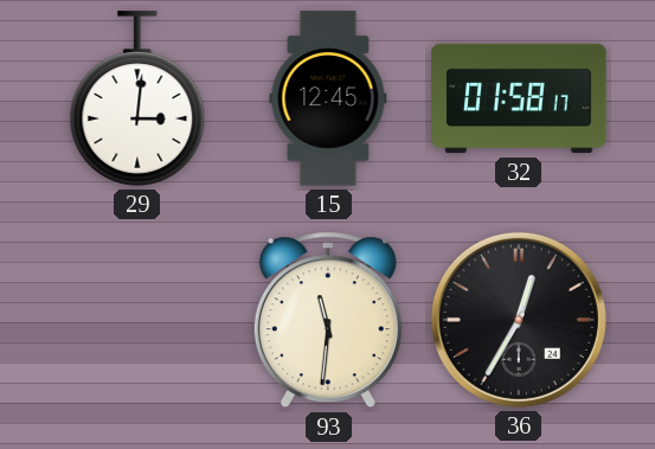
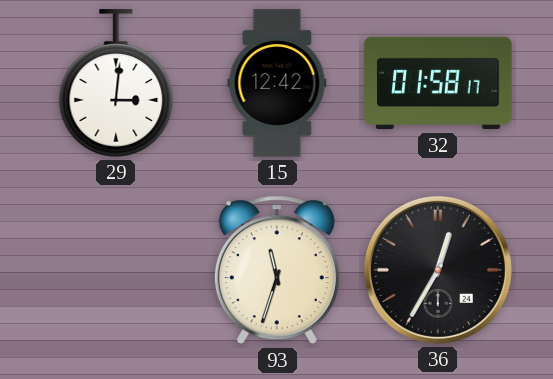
15: 12:45 -> 12:42 (277, 83)
93: 11:31 -> 11:33 (277, 270)
